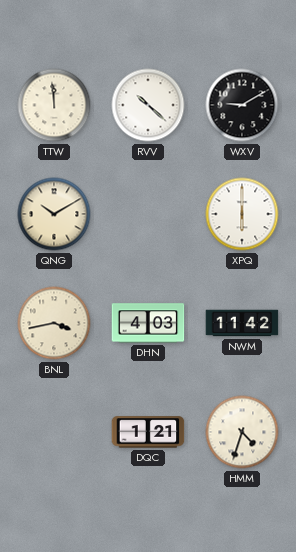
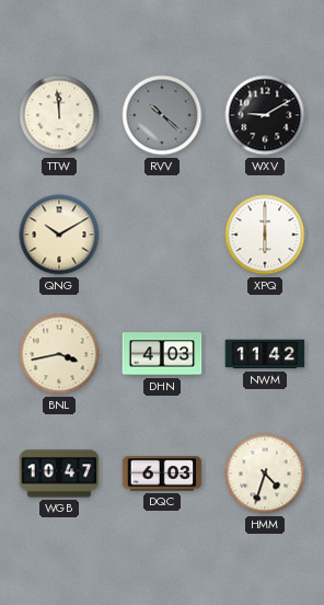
RVV dial: white -> grey (162, 115)
WGB: none -> 10:47 (59, 473)
DQC: 1:21 -> 6:03 (162, 473)
